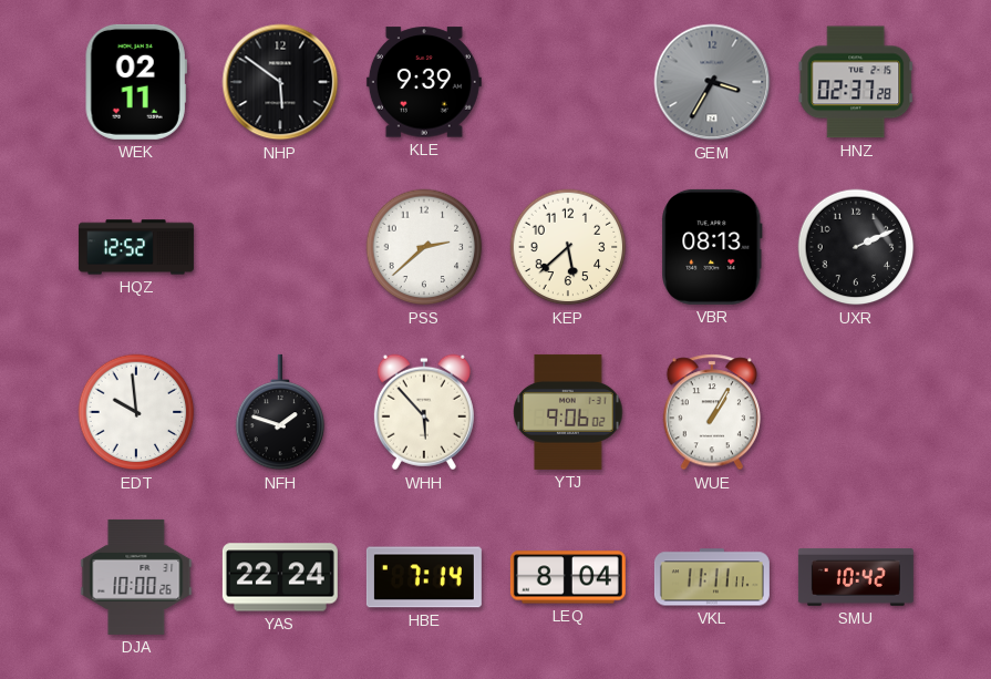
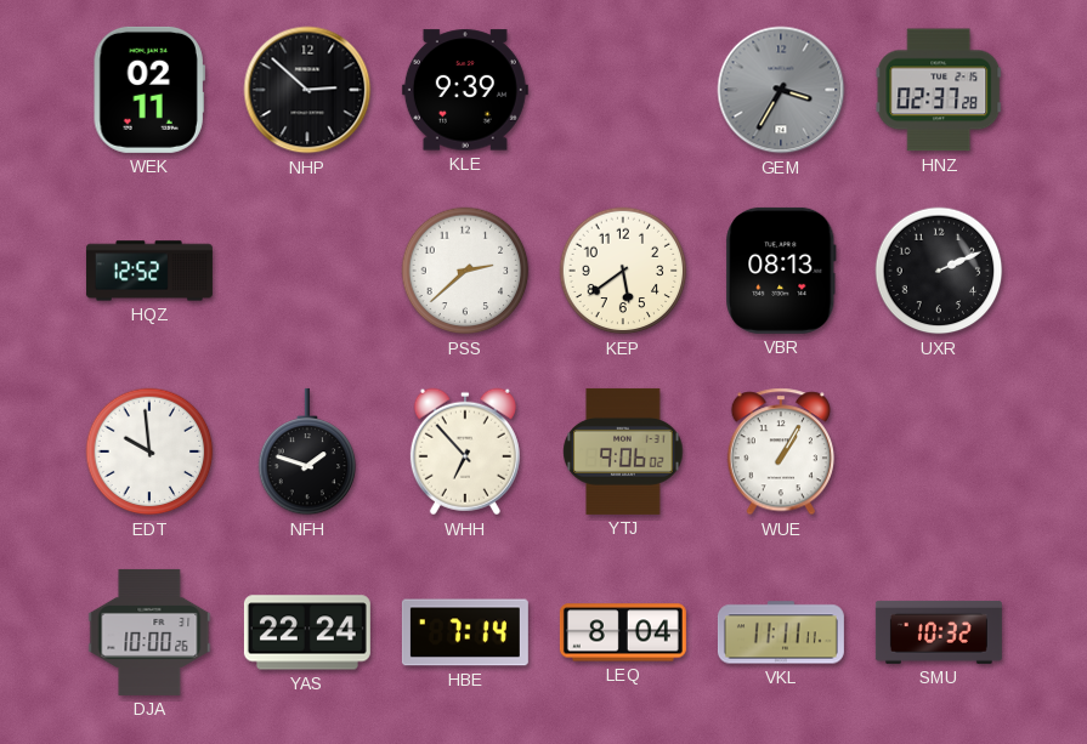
NHP: 5:51 -> 2:52 (307, 90)
KEP: 5:38 -> 5:39 (623, 271)
WHH: 5:53 -> 6:53 (465, 451)
SMU: 10:42 -> 10:32 (939, 632)
